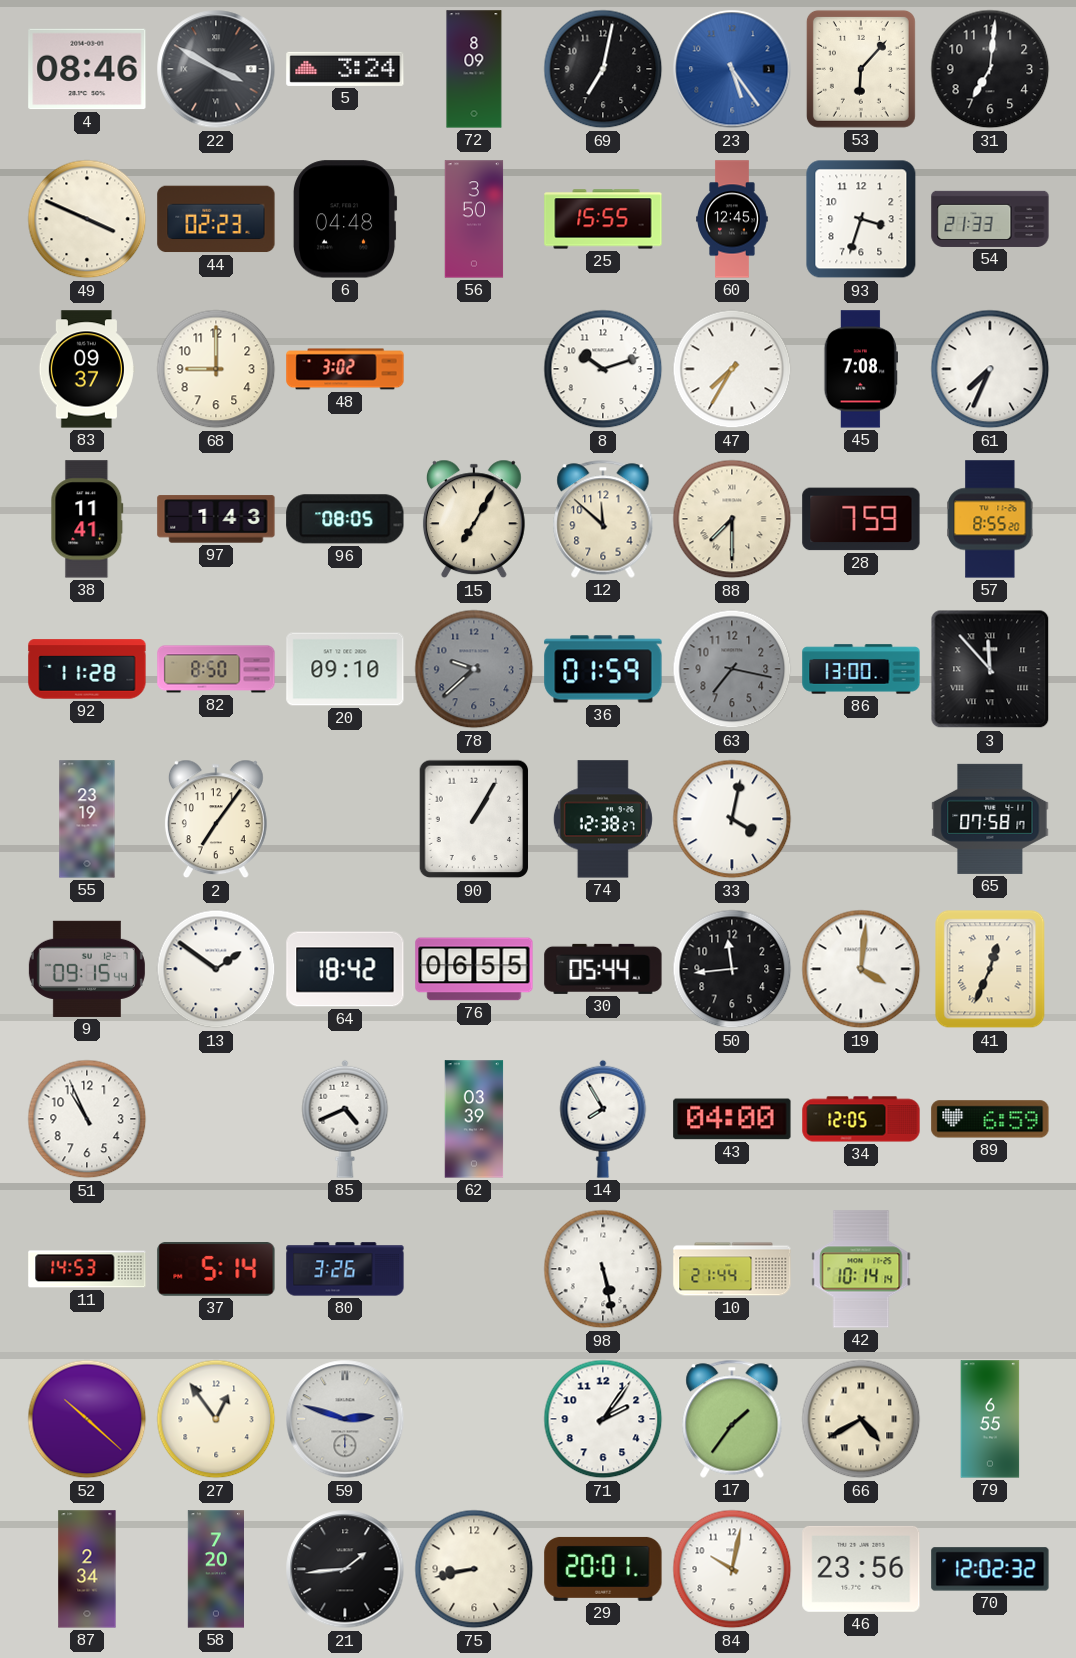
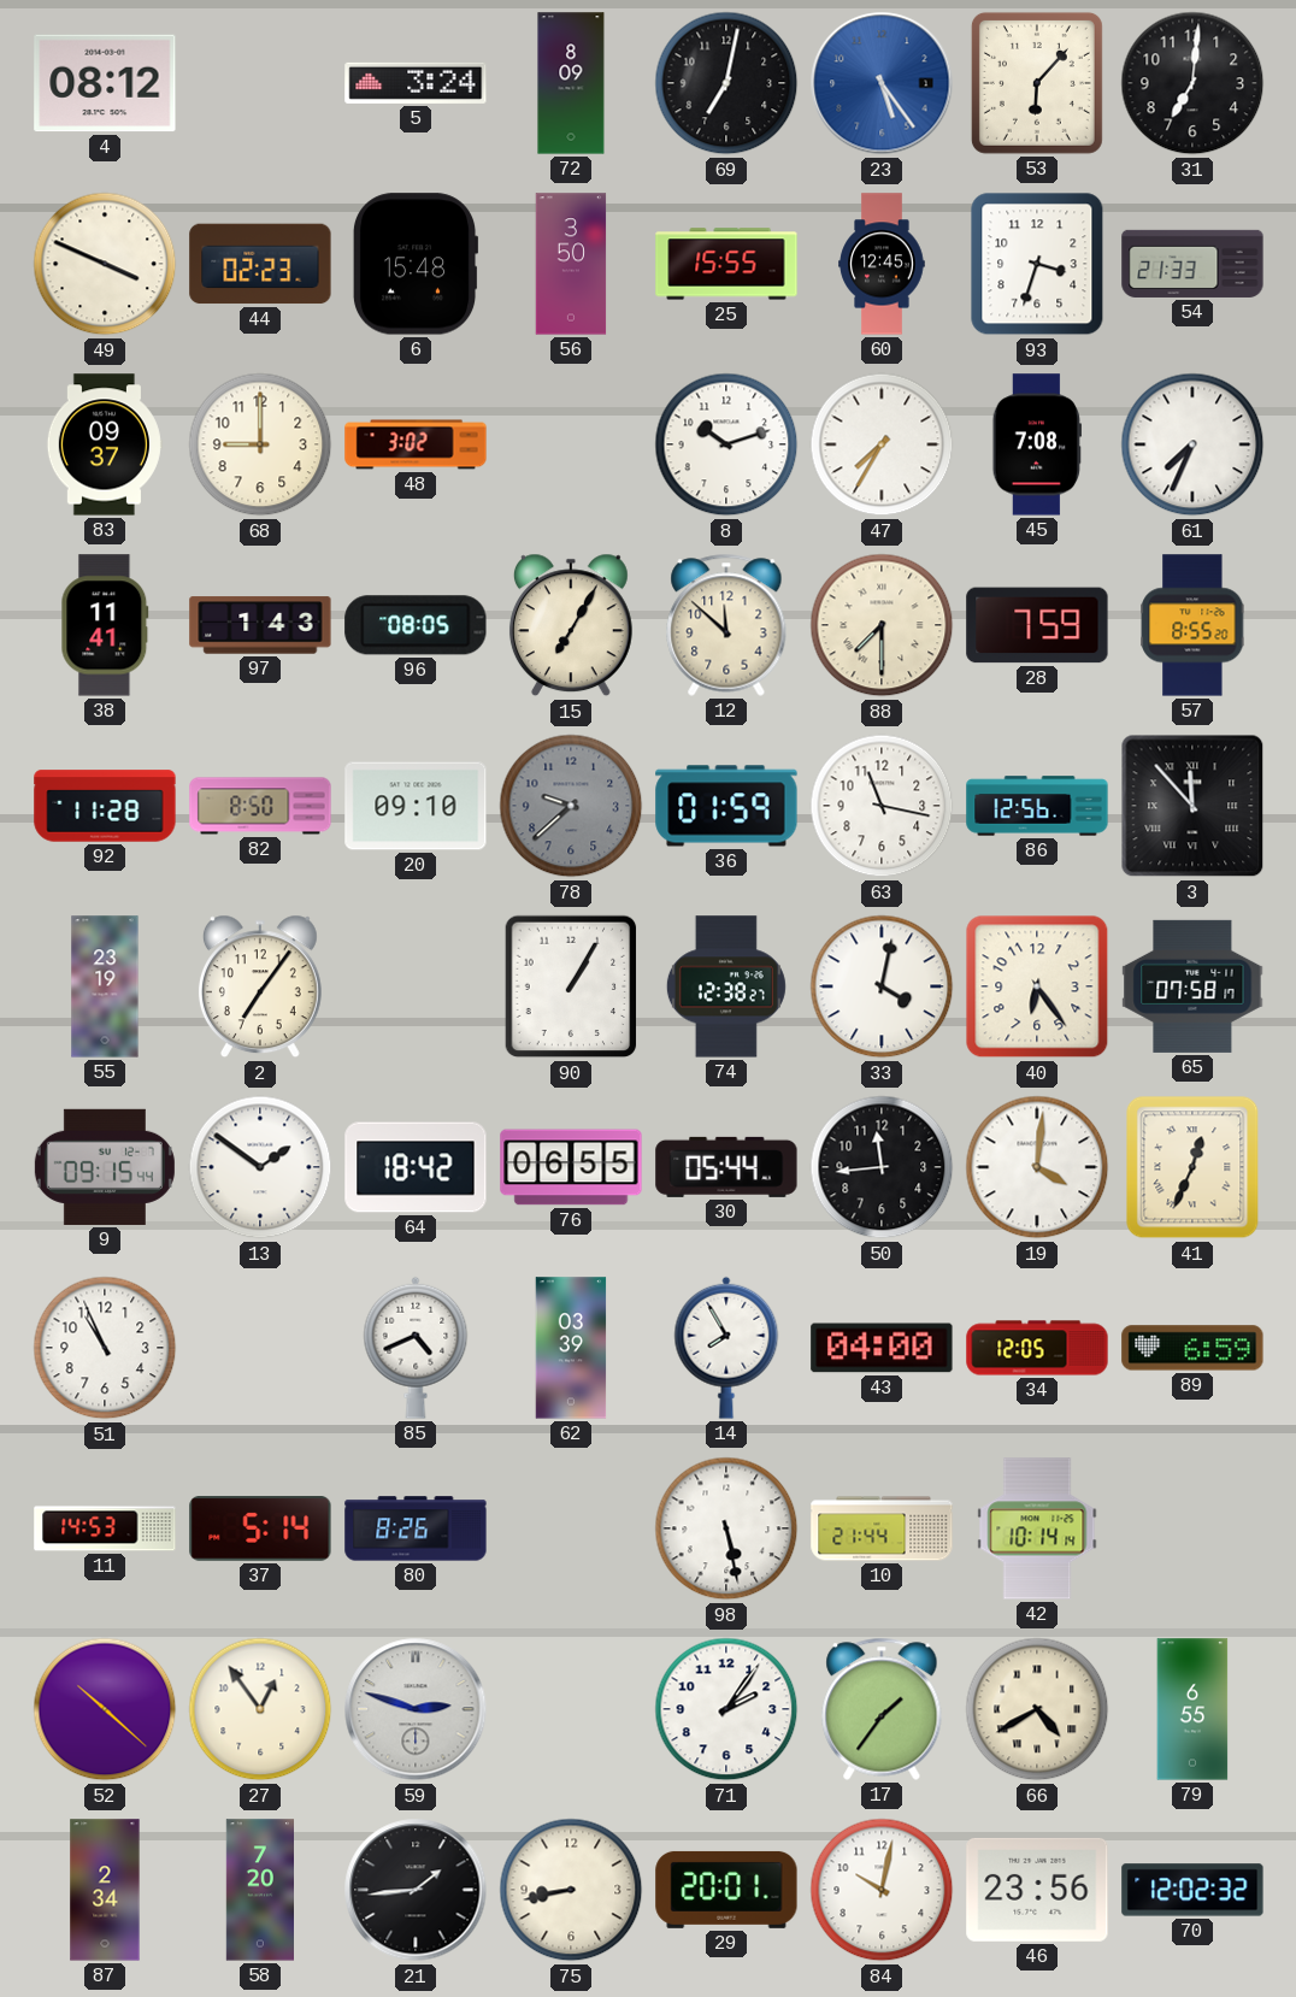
4: 08:46 -> 08:12 (105, 83)
22: 3:50 -> none (216, 69)
6: 04:48 -> 15:48 (416, 264)
63: 7:17 -> 11:17 (882, 806)
63 dial: grey -> white (882, 806)
86: 13:00 -> 12:56 (1037, 806)
40: none -> 6:24 (1037, 986)
80: 3:26 -> 8:26 (416, 1528)
